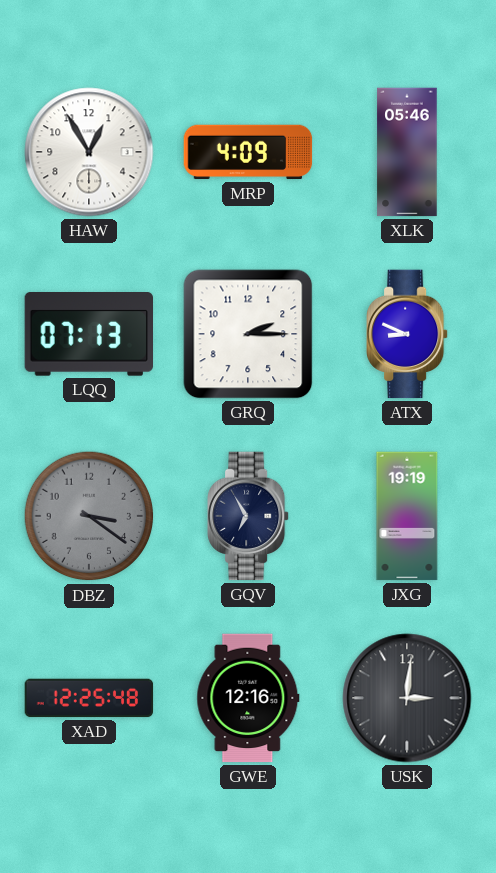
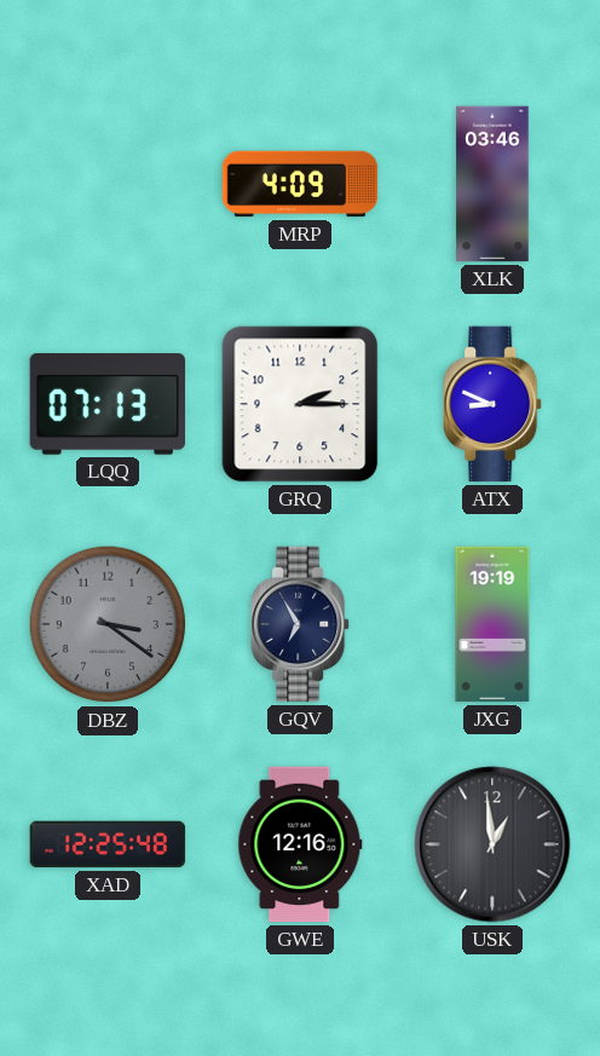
HAW: 12:55 -> none (89, 152)
XLK: 05:46 -> 03:46 (492, 184)
USK: 3:01 -> 12:59 (492, 844)
